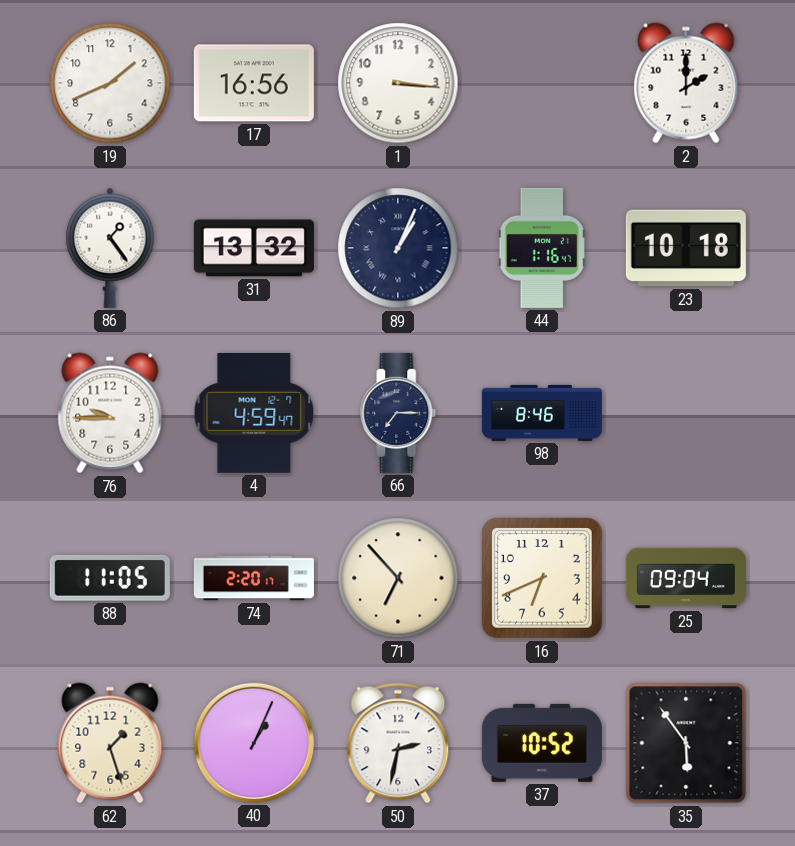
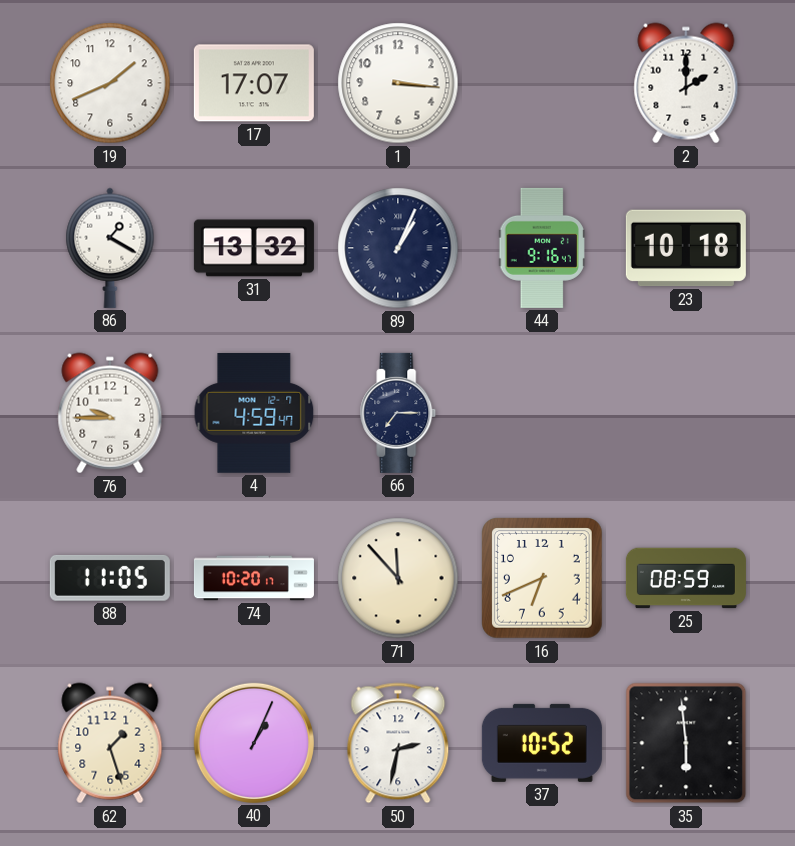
17: 16:56 -> 17:07 (254, 83)
86: 1:24 -> 1:20 (110, 248)
44: 1:16 -> 9:16 (542, 248)
98: 8:46 -> none (542, 413)
74: 2:20 -> 10:20 (254, 578)
71: 6:53 -> 11:53 (398, 578)
25: 09:04 -> 08:59 (686, 578)
35: 5:54 -> 5:59 (686, 743)
